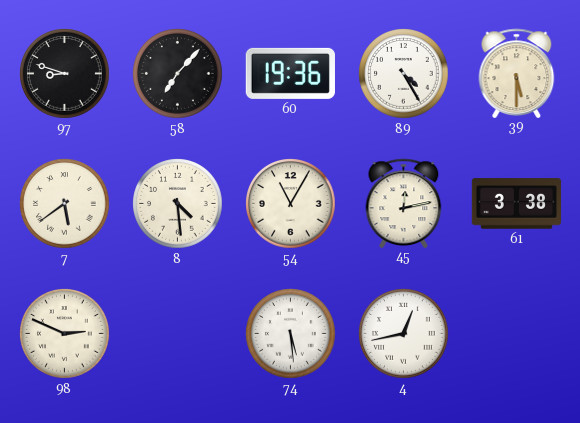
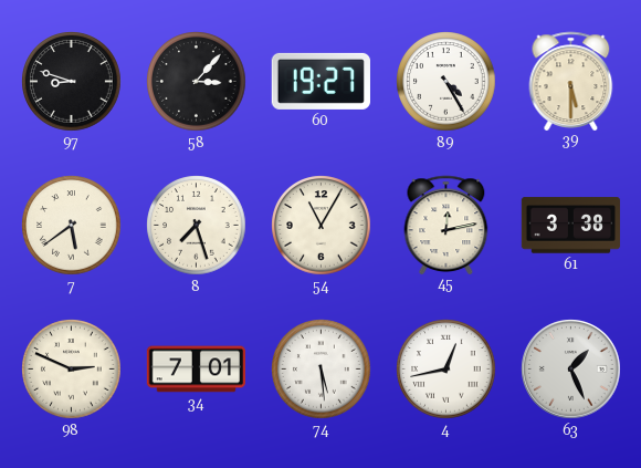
58: 7:07 -> 3:07 (197, 82)
60: 19:36 -> 19:27 (320, 81)
8: 4:29 -> 7:27 (197, 226)
34: none -> 7:01 (197, 370)
63: none -> 1:26 (571, 370)
